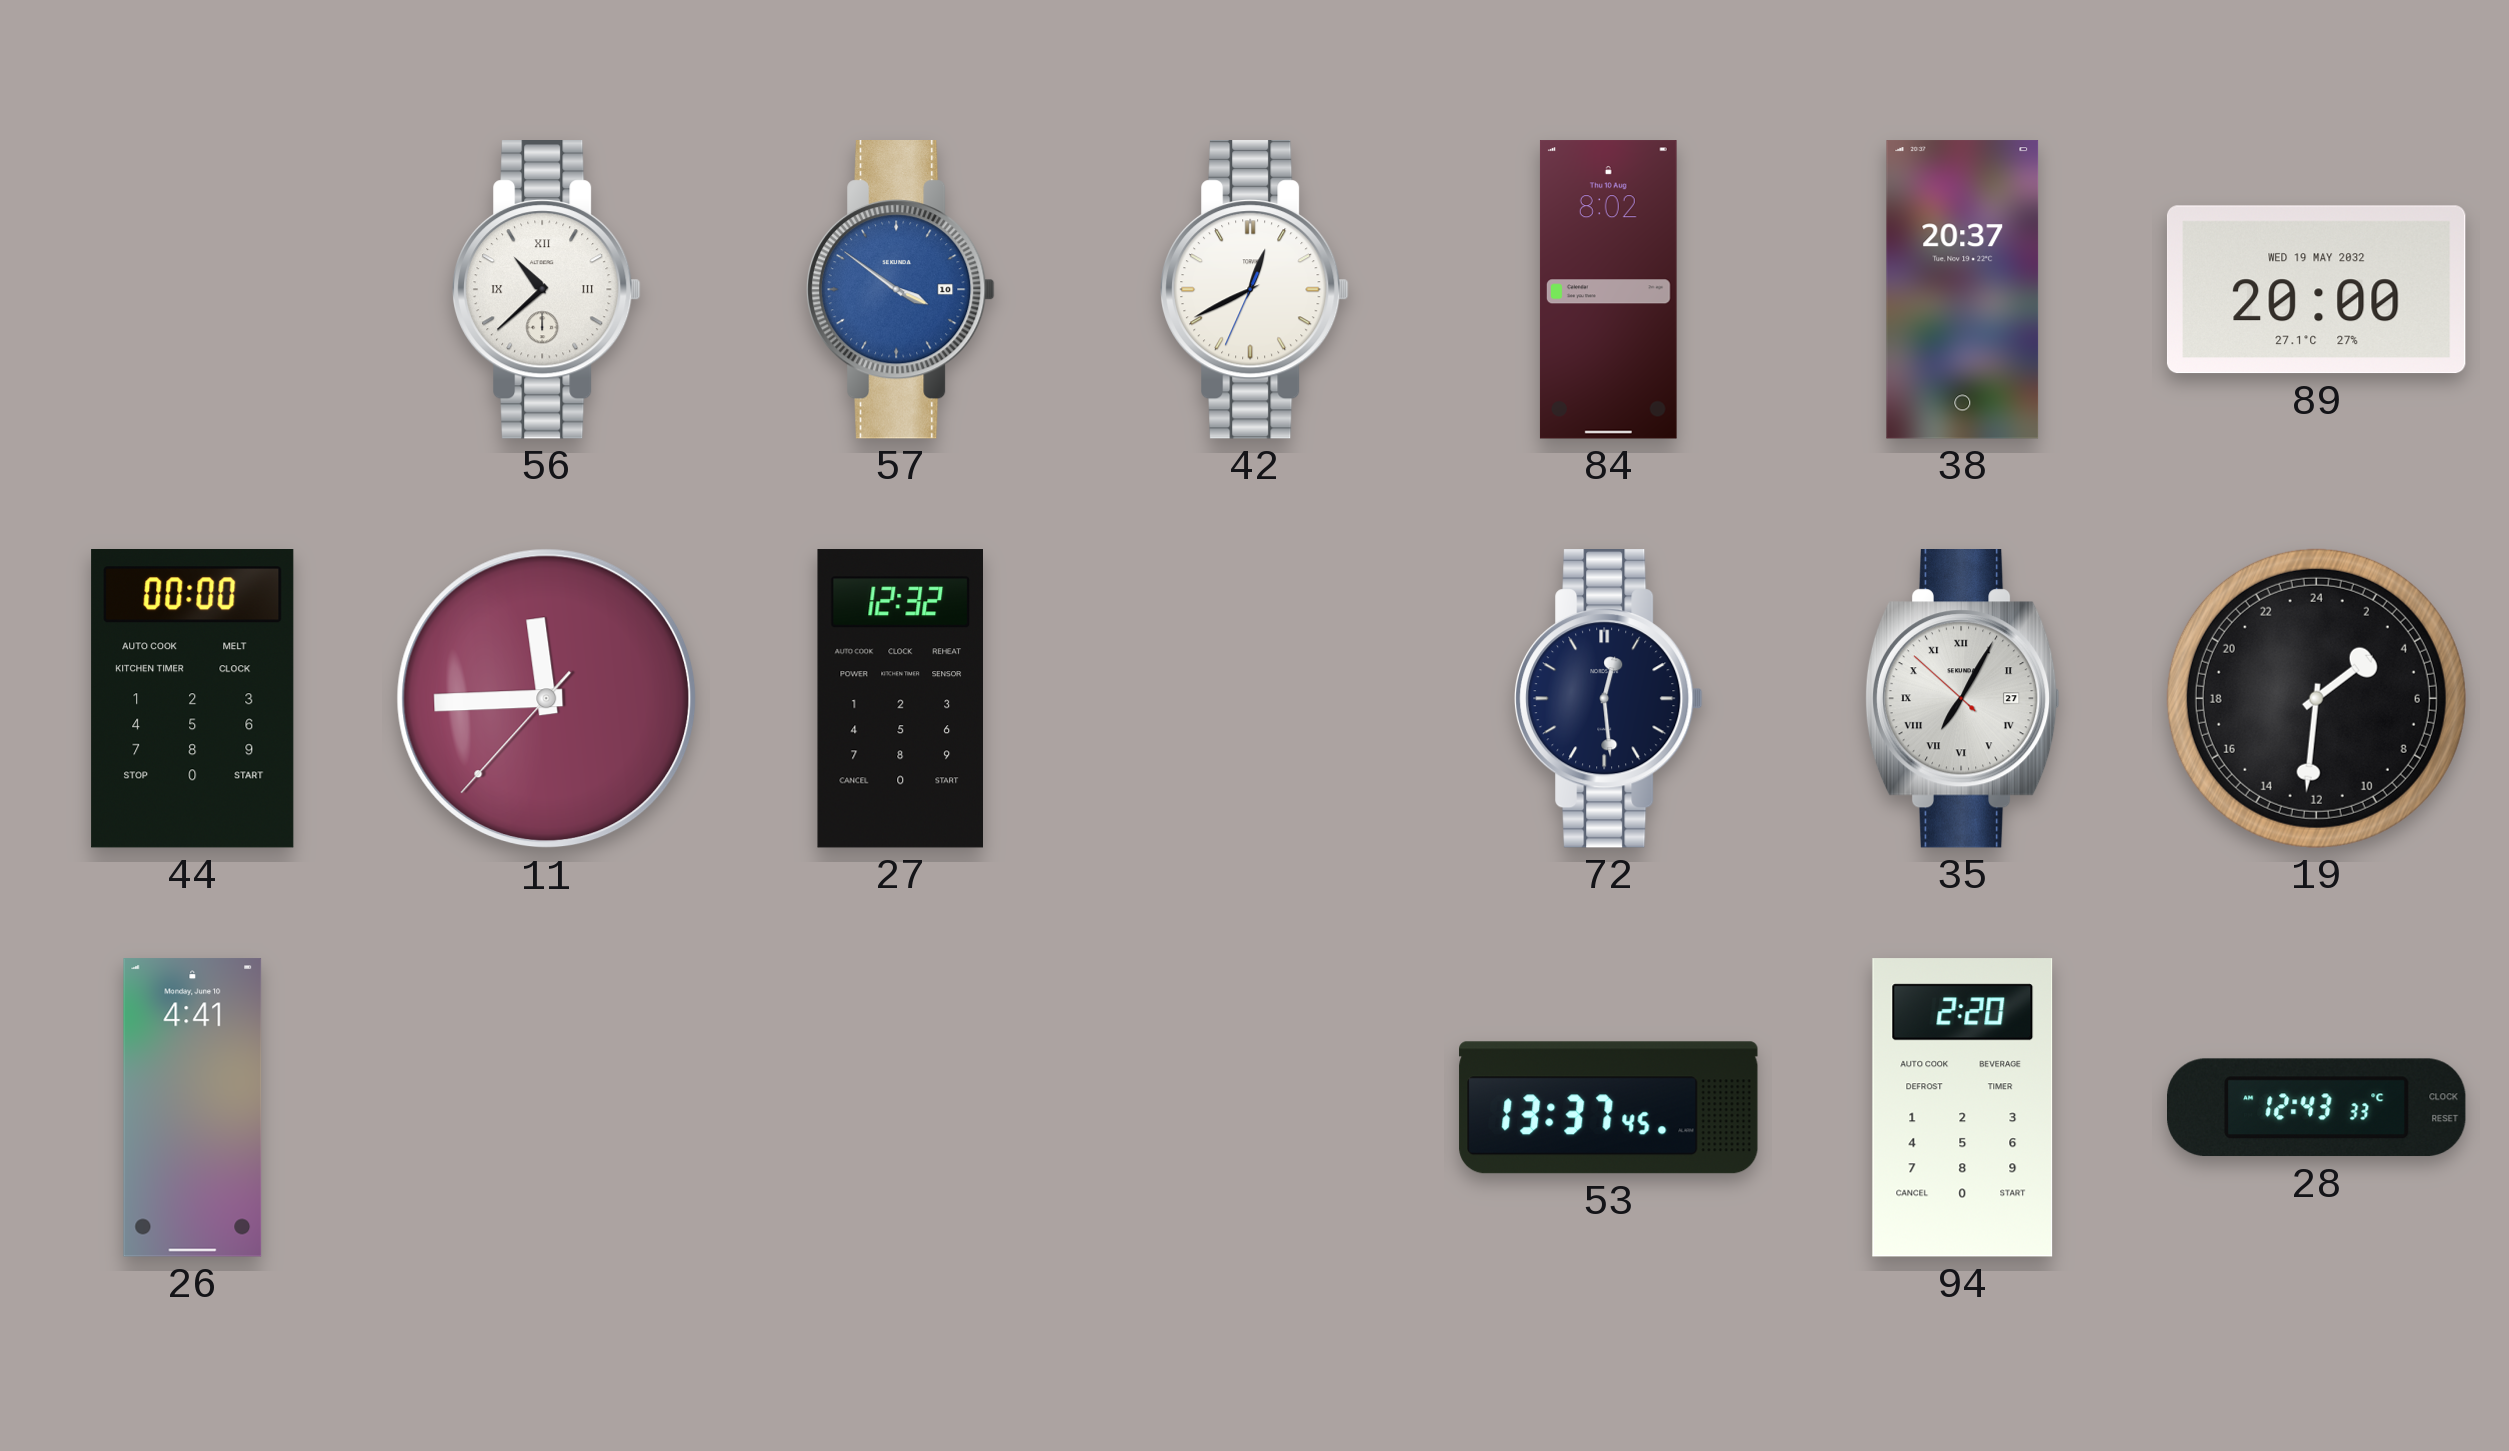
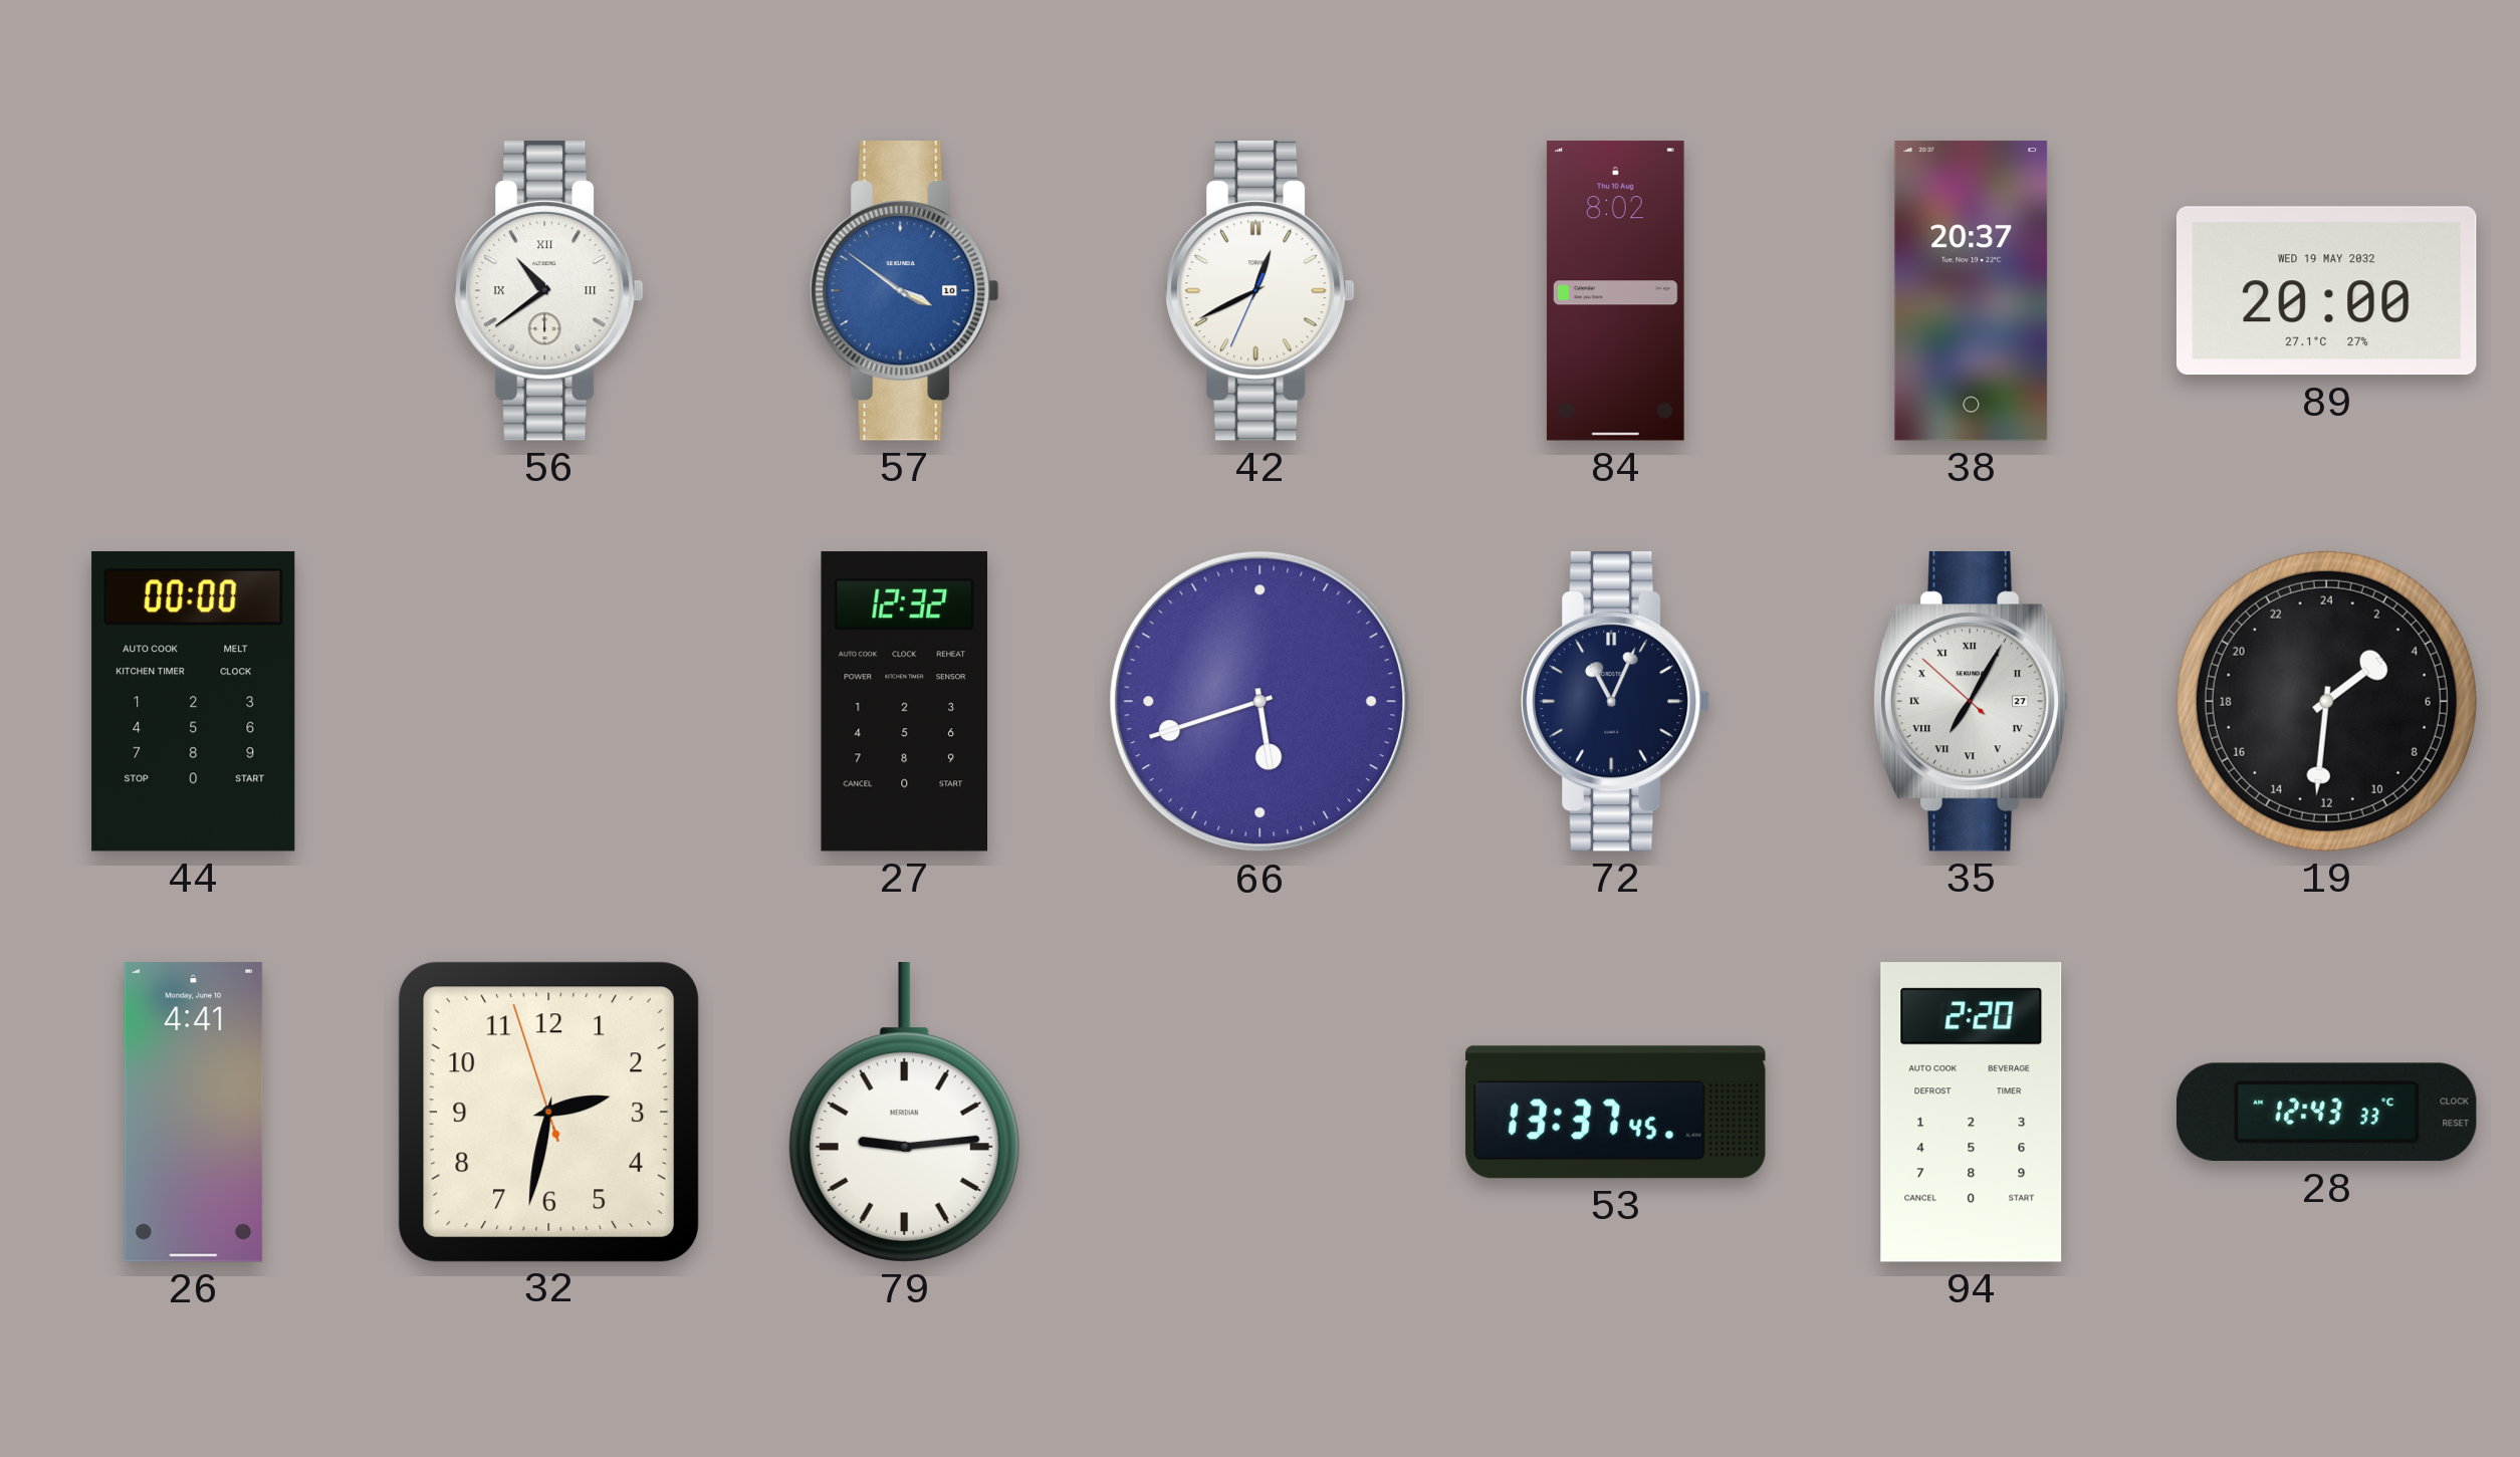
56: 10:38 -> 10:39 (549, 291)
11: 11:44 -> none (547, 699)
66: none -> 5:42 (1261, 702)
72: 12:29 -> 11:04 (1616, 702)
32: none -> 2:31 (548, 1112)
79: none -> 9:14 (904, 1113)
